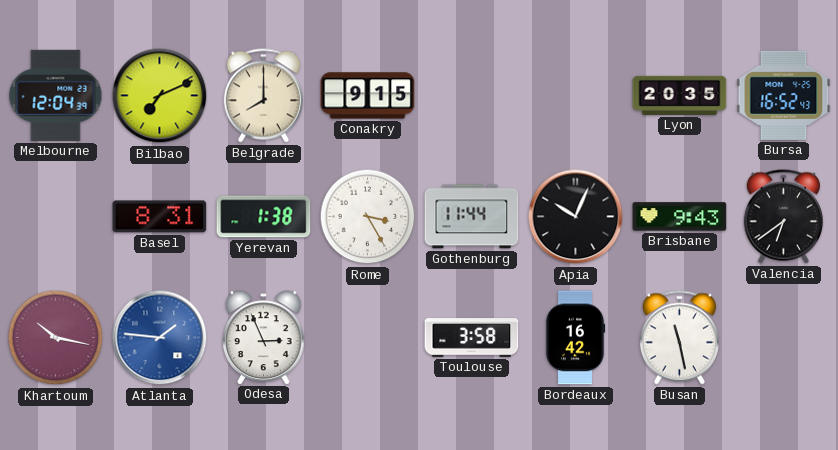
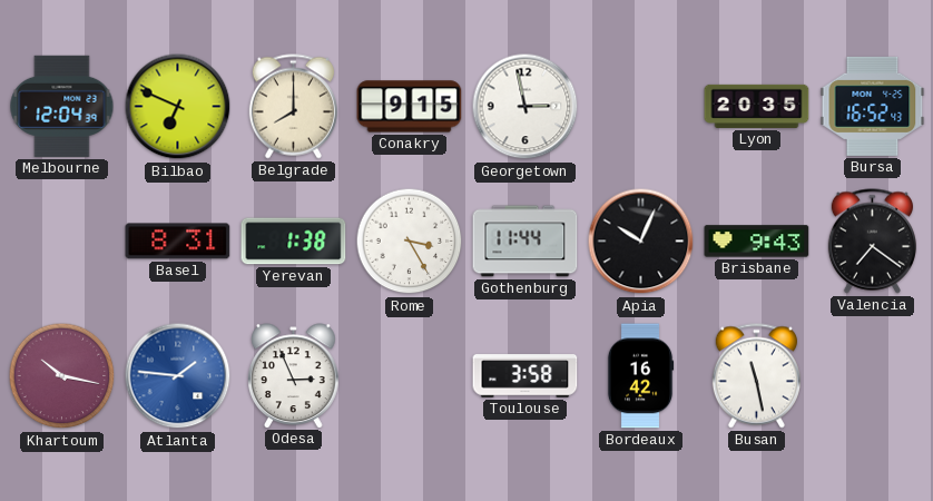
Bilbao: 7:11 -> 6:49 (178, 107)
Georgetown: none -> 2:58 (526, 107)
Valencia: 6:39 -> 7:21 (872, 242)
